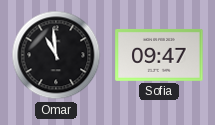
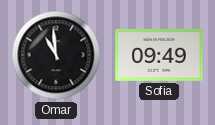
Sofia: 09:47 -> 09:49 (159, 55)
